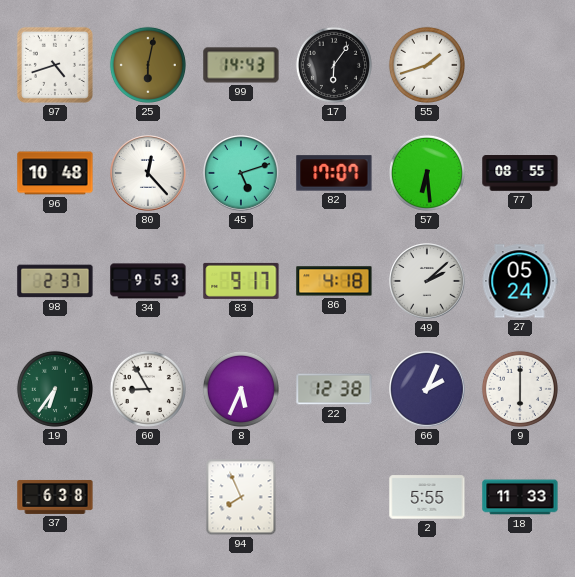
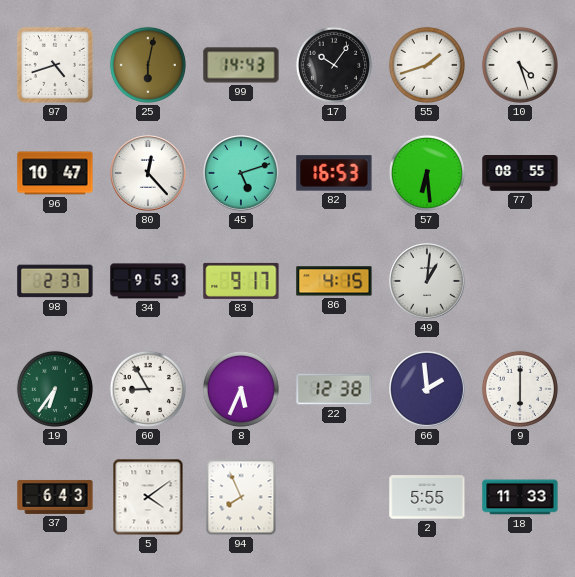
17: 6:06 -> 10:06 (334, 65)
10: none -> 4:27 (520, 65)
96: 10:48 -> 10:47 (55, 173)
82: 17:07 -> 16:53 (334, 173)
86: 4:18 -> 4:15 (334, 281)
49: 2:08 -> 1:01 (427, 281)
27: 05:24 -> none (520, 281)
66: 2:04 -> 1:59 (427, 389)
37: 6:38 -> 6:43 (55, 497)
5: none -> 4:09 (148, 497)
